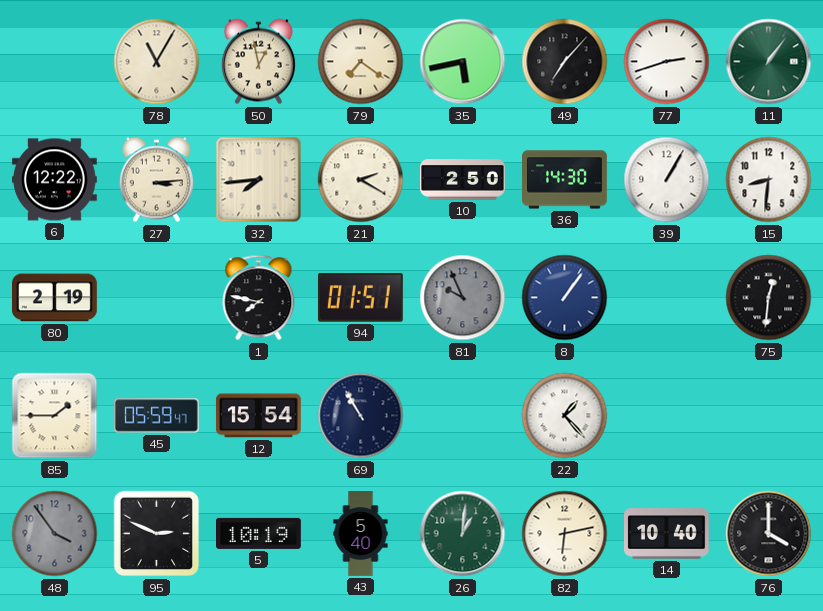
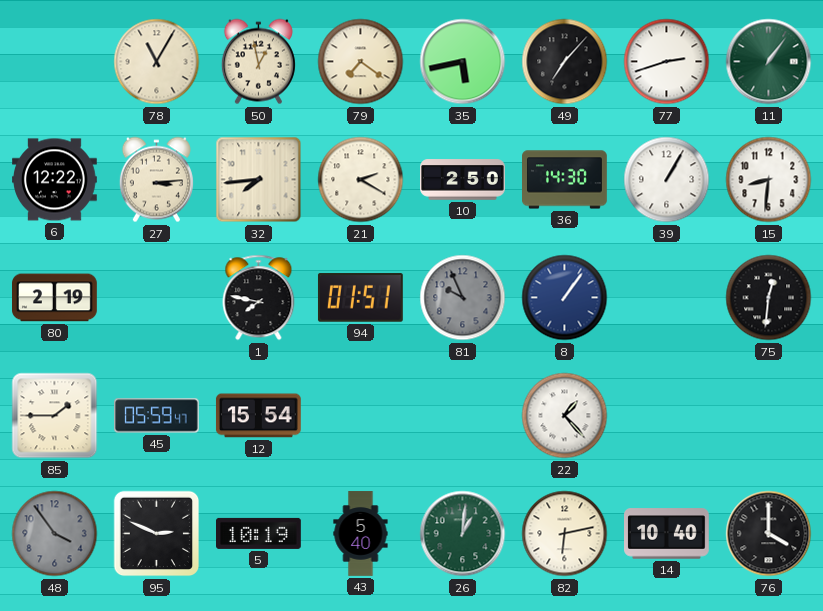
69: 10:55 -> none (361, 416)
